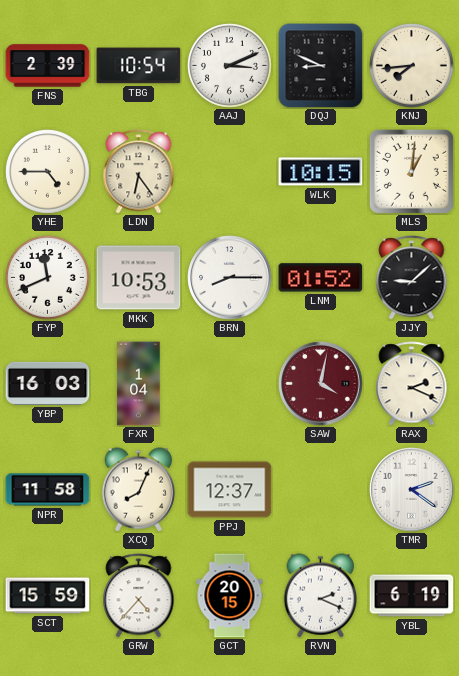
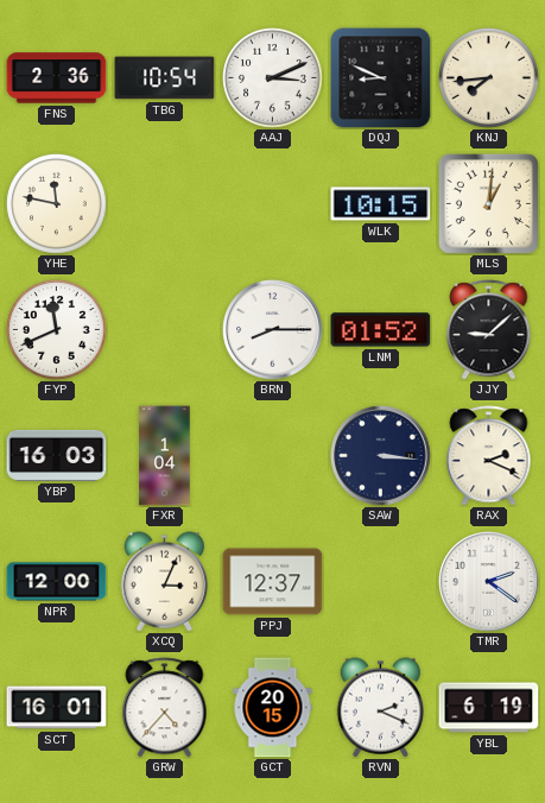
FNS: 2:39 -> 2:36 (57, 78)
YHE: 4:45 -> 11:47 (57, 204)
LDN: 6:24 -> none (139, 172)
MKK: 10:53 -> none (139, 278)
SAW: 4:02 -> 3:16 (381, 456)
SAW dial: burgundy -> navy (381, 456)
NPR: 11:58 -> 12:00 (57, 582)
XCQ: 8:04 -> 3:04 (165, 582)
SCT: 15:59 -> 16:01 (57, 708)
